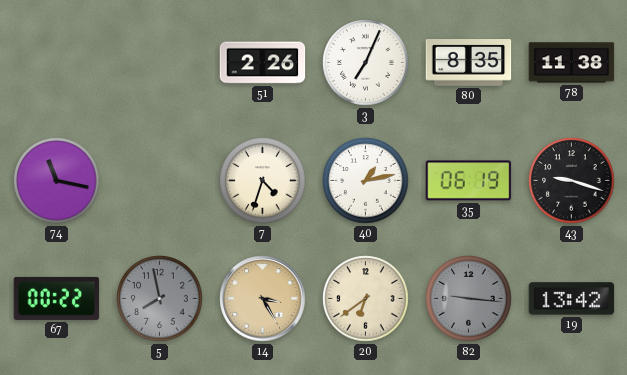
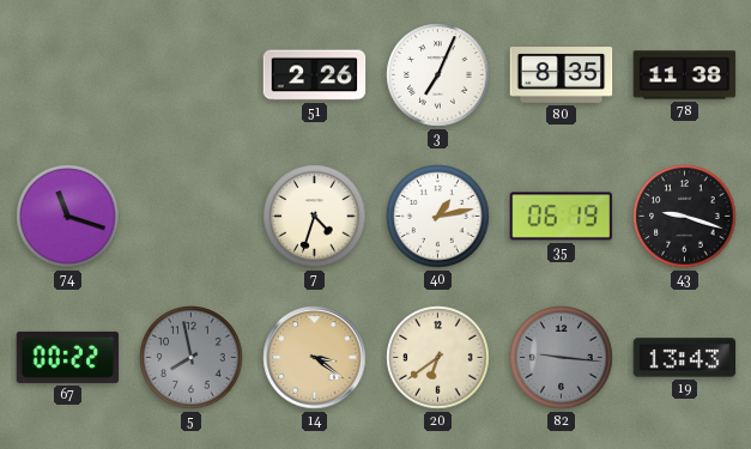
74: 11:17 -> 11:18 (68, 217)
14: 3:25 -> 3:21 (315, 358)
19: 13:42 -> 13:43 (685, 358)
